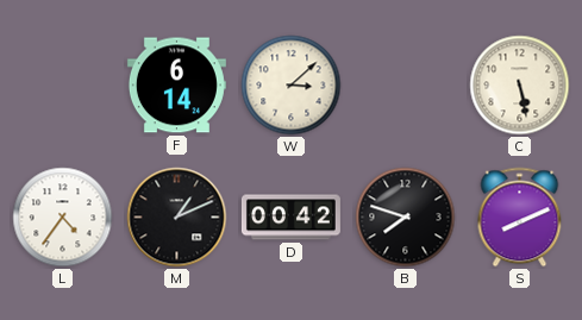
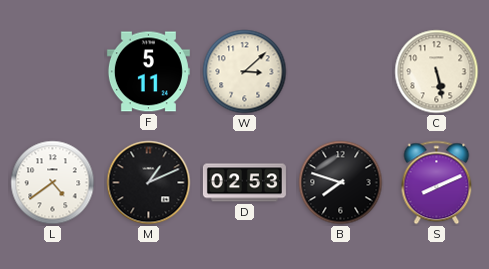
F: 6:14 -> 5:11 (148, 72)
L: 4:36 -> 4:39 (53, 183)
D: 00:42 -> 02:53 (244, 183)
